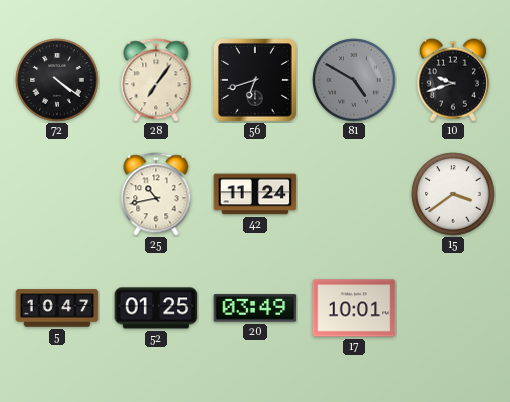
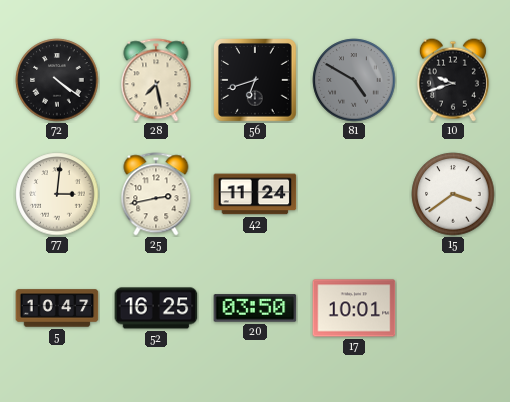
28: 7:06 -> 7:28 (156, 80)
77: none -> 3:01 (57, 194)
25: 10:43 -> 2:43 (156, 194)
52: 01:25 -> 16:25 (156, 308)
20: 03:49 -> 03:50 (255, 308)
